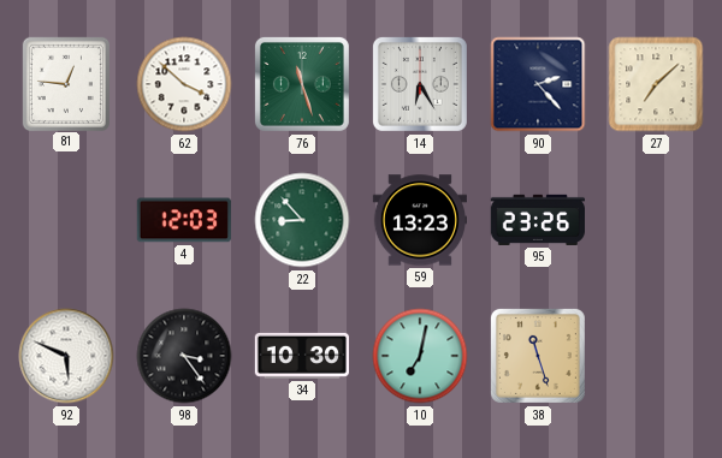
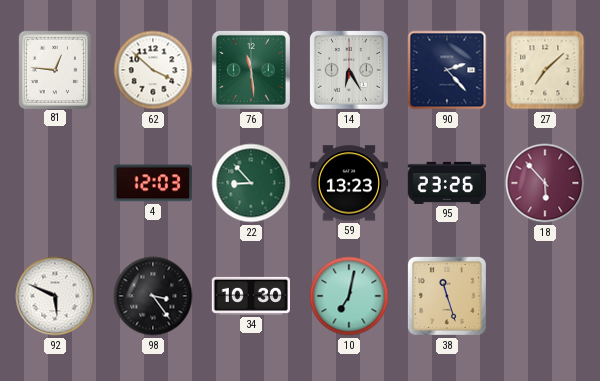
76: 11:27 -> 11:29 (251, 70)
18: none -> 5:53 (545, 183)
